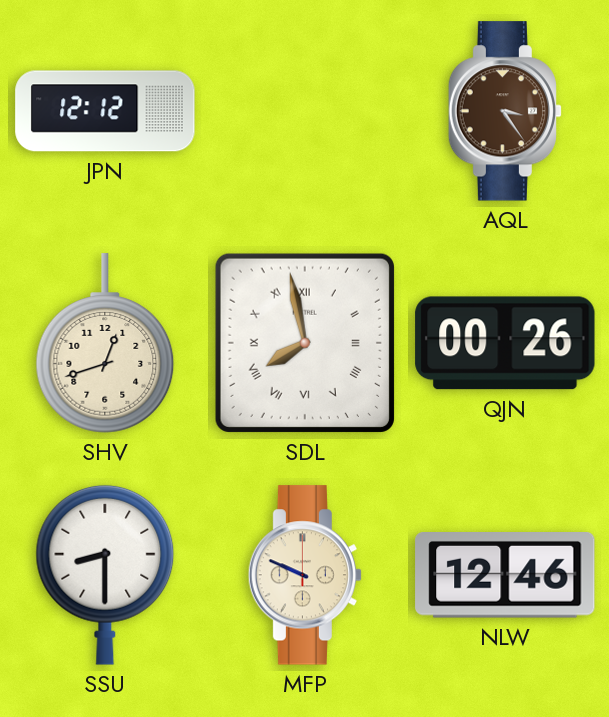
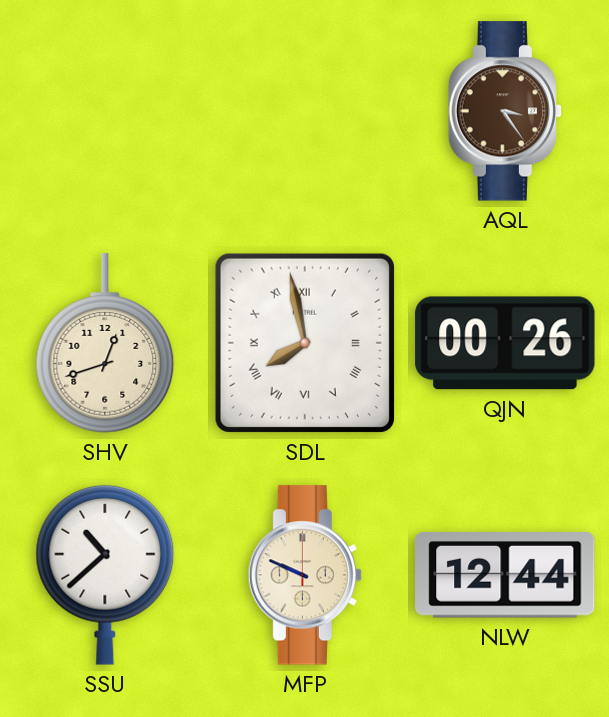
JPN: 12:12 -> none (105, 111)
SSU: 8:30 -> 10:38 (105, 575)
NLW: 12:46 -> 12:44 (505, 576)
